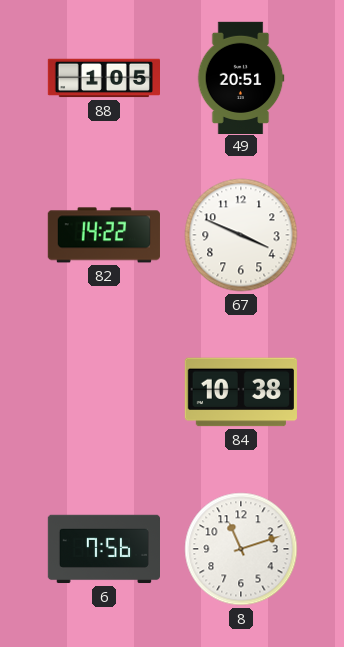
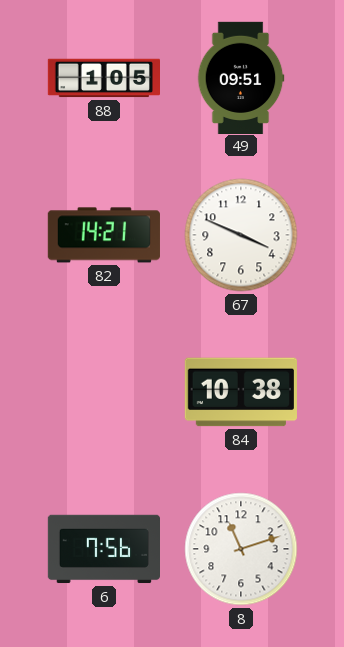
49: 20:51 -> 09:51 (241, 77)
82: 14:22 -> 14:21 (104, 235)
